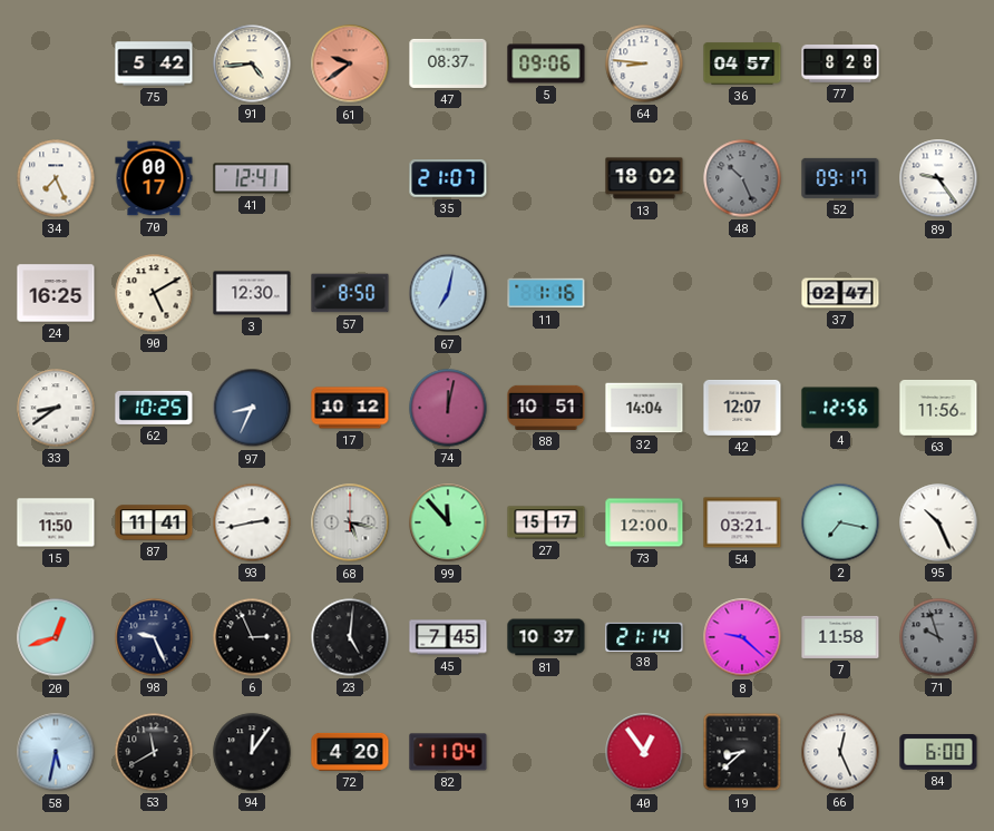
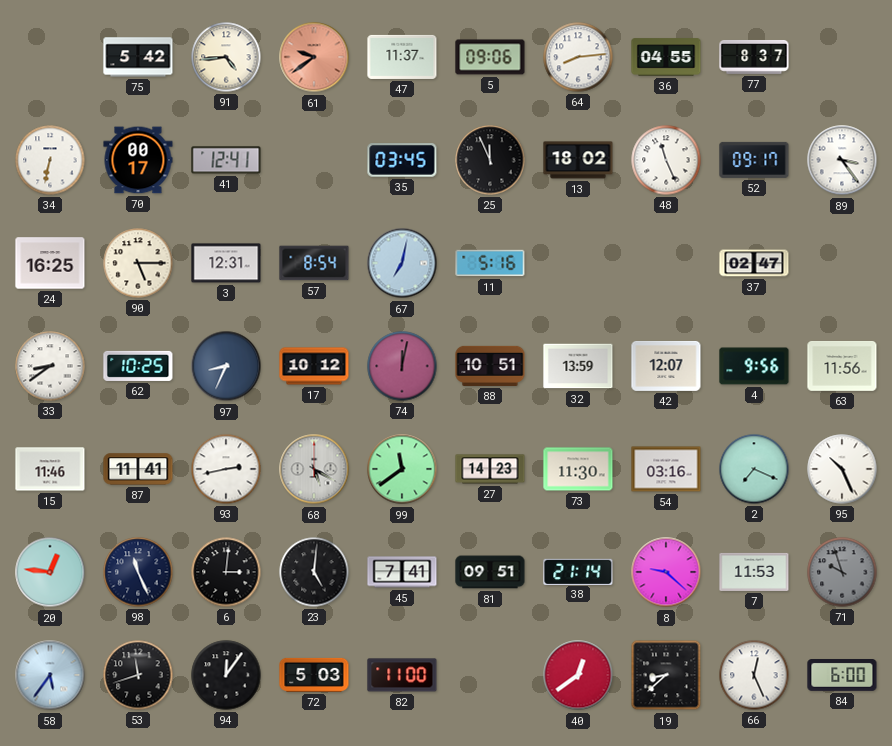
47: 08:37 -> 11:37 (402, 57)
64: 8:46 -> 8:14 (578, 57)
36: 04:57 -> 04:55 (666, 57)
77: 8:28 -> 8:37 (754, 57)
34: 7:26 -> 6:32 (50, 160)
35: 21:07 -> 03:45 (402, 160)
25: none -> 11:56 (490, 160)
48: 10:26 -> 11:26 (666, 160)
48 dial: grey -> white (666, 160)
89: 9:24 -> 3:24 (842, 160)
90: 5:10 -> 5:15 (138, 263)
3: 12:30 -> 12:31 (226, 263)
57: 8:50 -> 8:54 (314, 263)
11: 1:16 -> 5:16 (490, 263)
32: 14:04 -> 13:59 (578, 366)
4: 12:56 -> 9:56 (754, 366)
15: 11:50 -> 11:46 (50, 469)
68: 5:17 -> 5:20 (314, 469)
99: 11:53 -> 11:39 (402, 469)
27: 15:17 -> 14:23 (490, 469)
73: 12:00 -> 11:30 (578, 469)
54: 03:21 -> 03:16 (666, 469)
2: 7:17 -> 7:19 (754, 469)
20: 12:42 -> 12:46 (50, 572)
98: 9:26 -> 11:26 (138, 572)
6: 2:56 -> 3:01 (226, 572)
45: 7:45 -> 7:41 (402, 572)
81: 10:37 -> 09:51 (490, 572)
7: 11:58 -> 11:53 (754, 572)
58: 5:32 -> 5:36 (50, 675)
53: 11:40 -> 11:42 (138, 675)
72: 4:20 -> 5:03 (314, 675)
82: 11:04 -> 11:00 (402, 675)
40: 12:54 -> 12:39 (578, 675)
